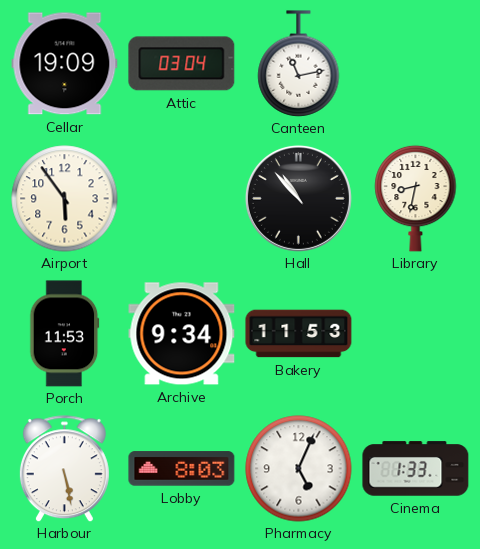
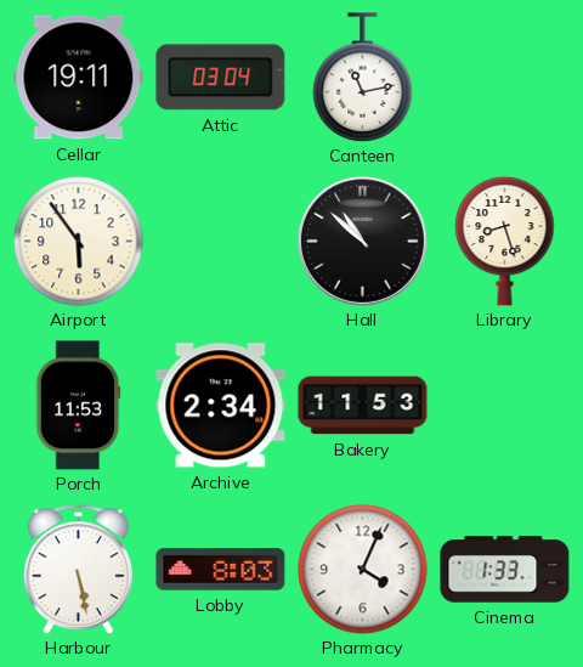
Cellar: 19:09 -> 19:11 (79, 78)
Hall: 10:53 -> 10:52 (362, 241)
Library: 8:32 -> 8:27 (505, 241)
Archive: 9:34 -> 2:34 (221, 406)
Pharmacy: 5:04 -> 4:04 (363, 570)
